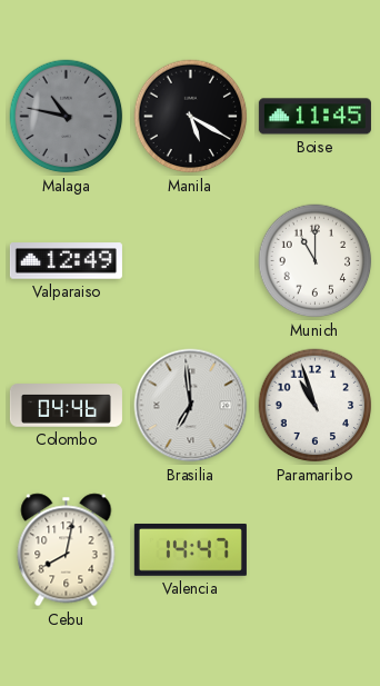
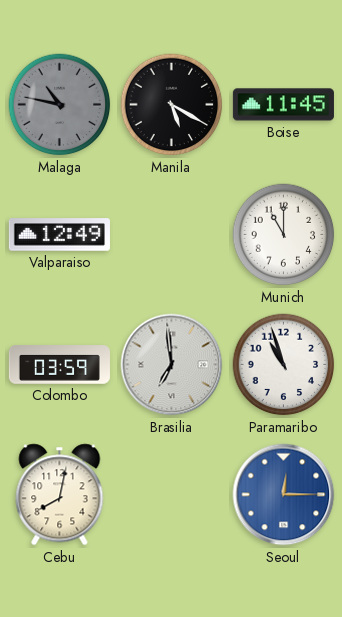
Colombo: 04:46 -> 03:59 (59, 365)
Valencia: 14:47 -> none (190, 550)
Seoul: none -> 12:15 (284, 495)
